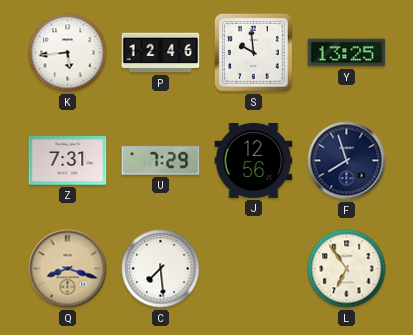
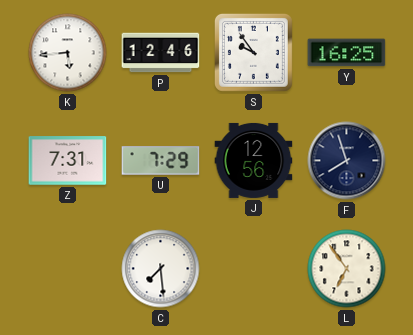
S: 9:59 -> 9:54 (253, 52)
Y: 13:25 -> 16:25 (347, 53)
Q: 8:18 -> none (68, 269)
